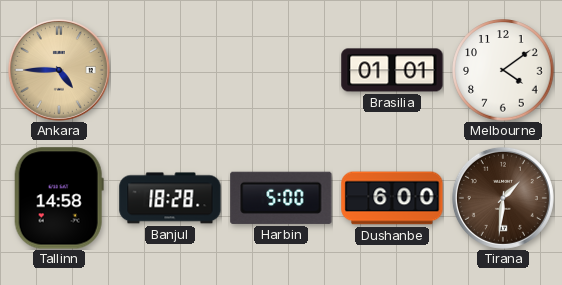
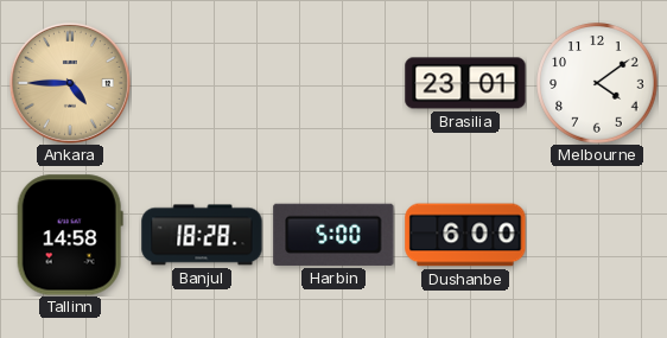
Brasilia: 01:01 -> 23:01 (465, 83)
Tirana: 1:31 -> none (503, 198)
